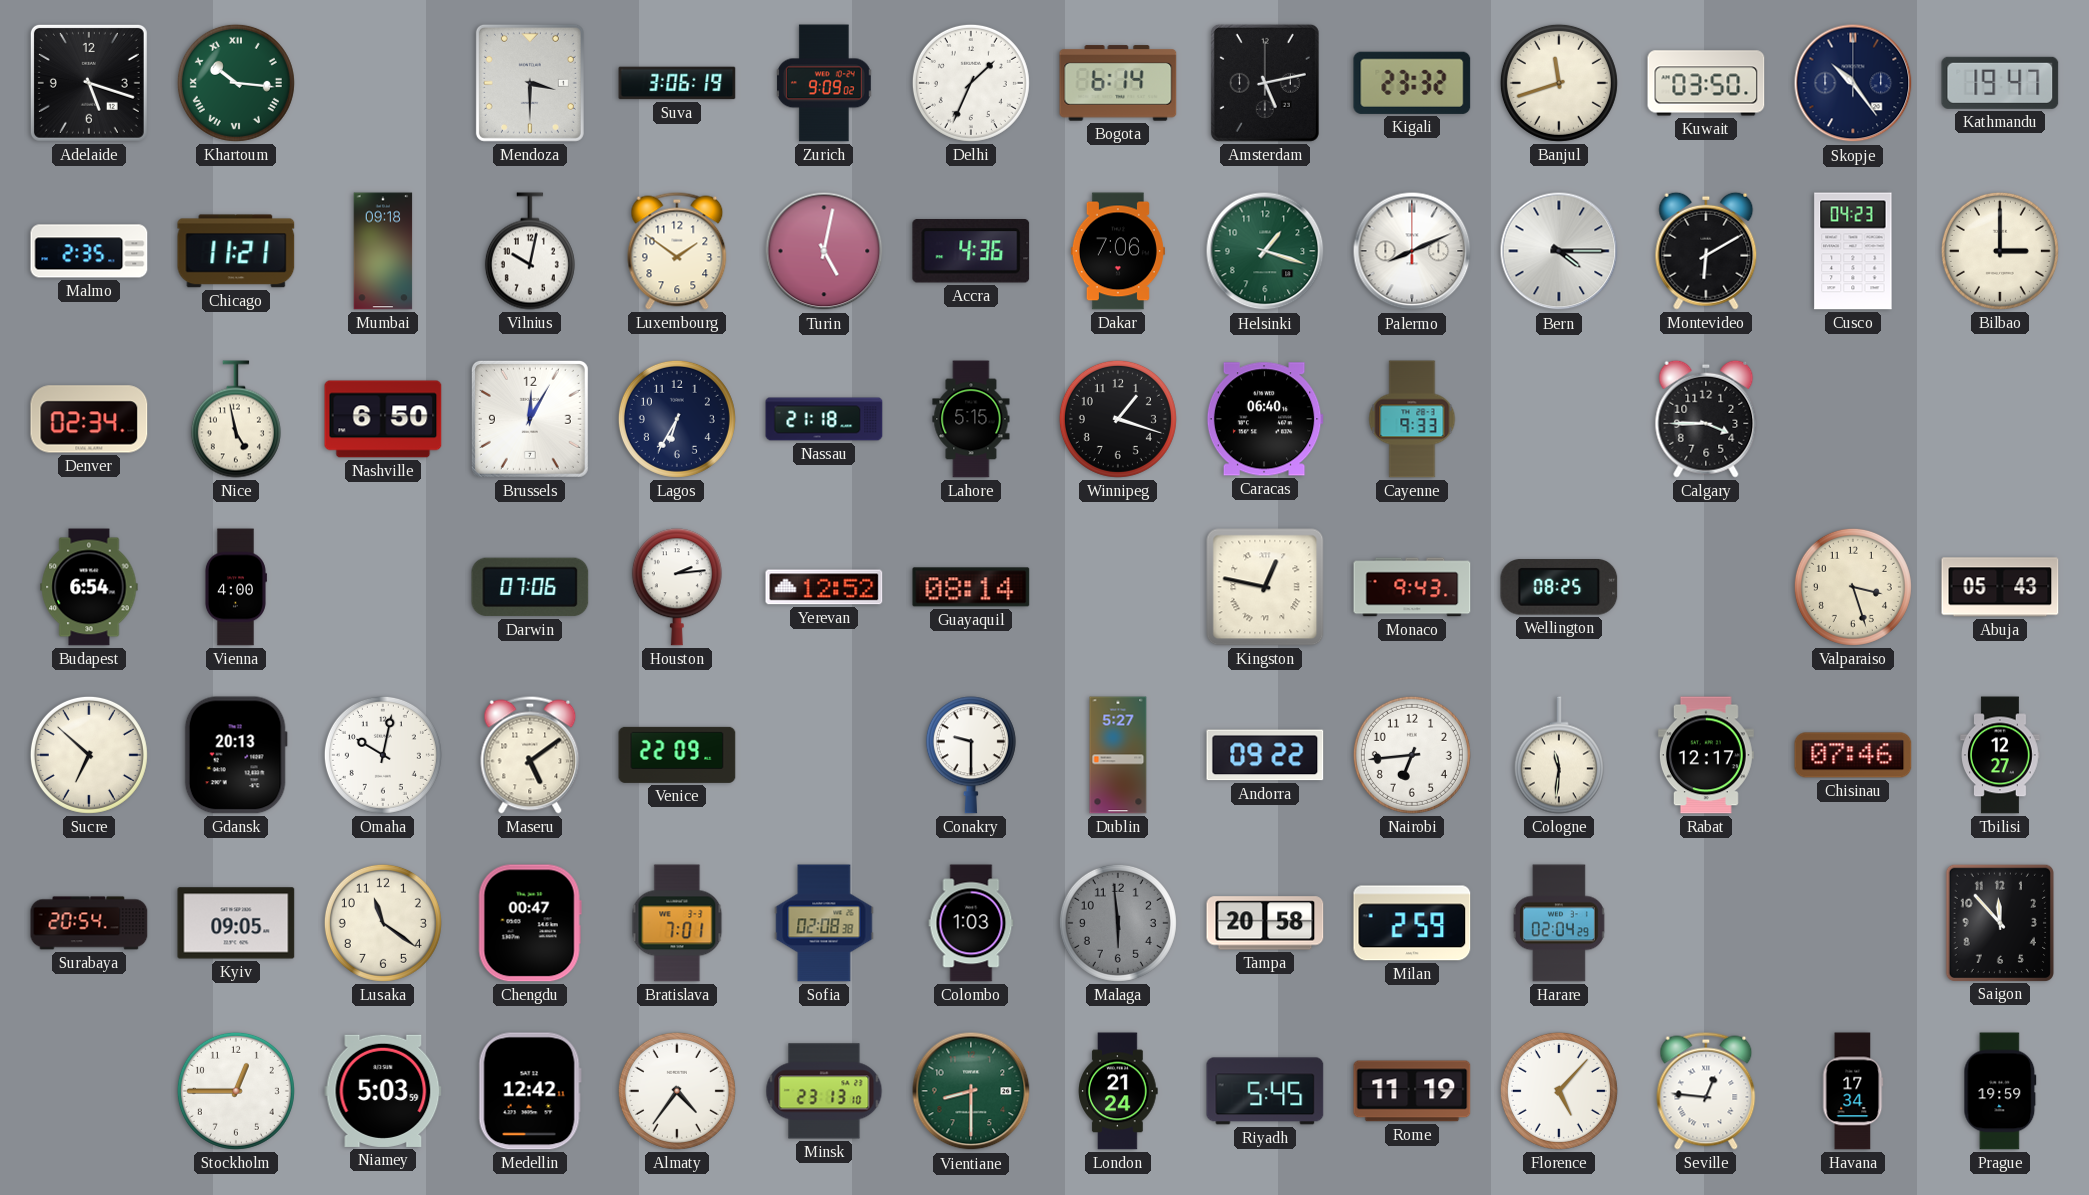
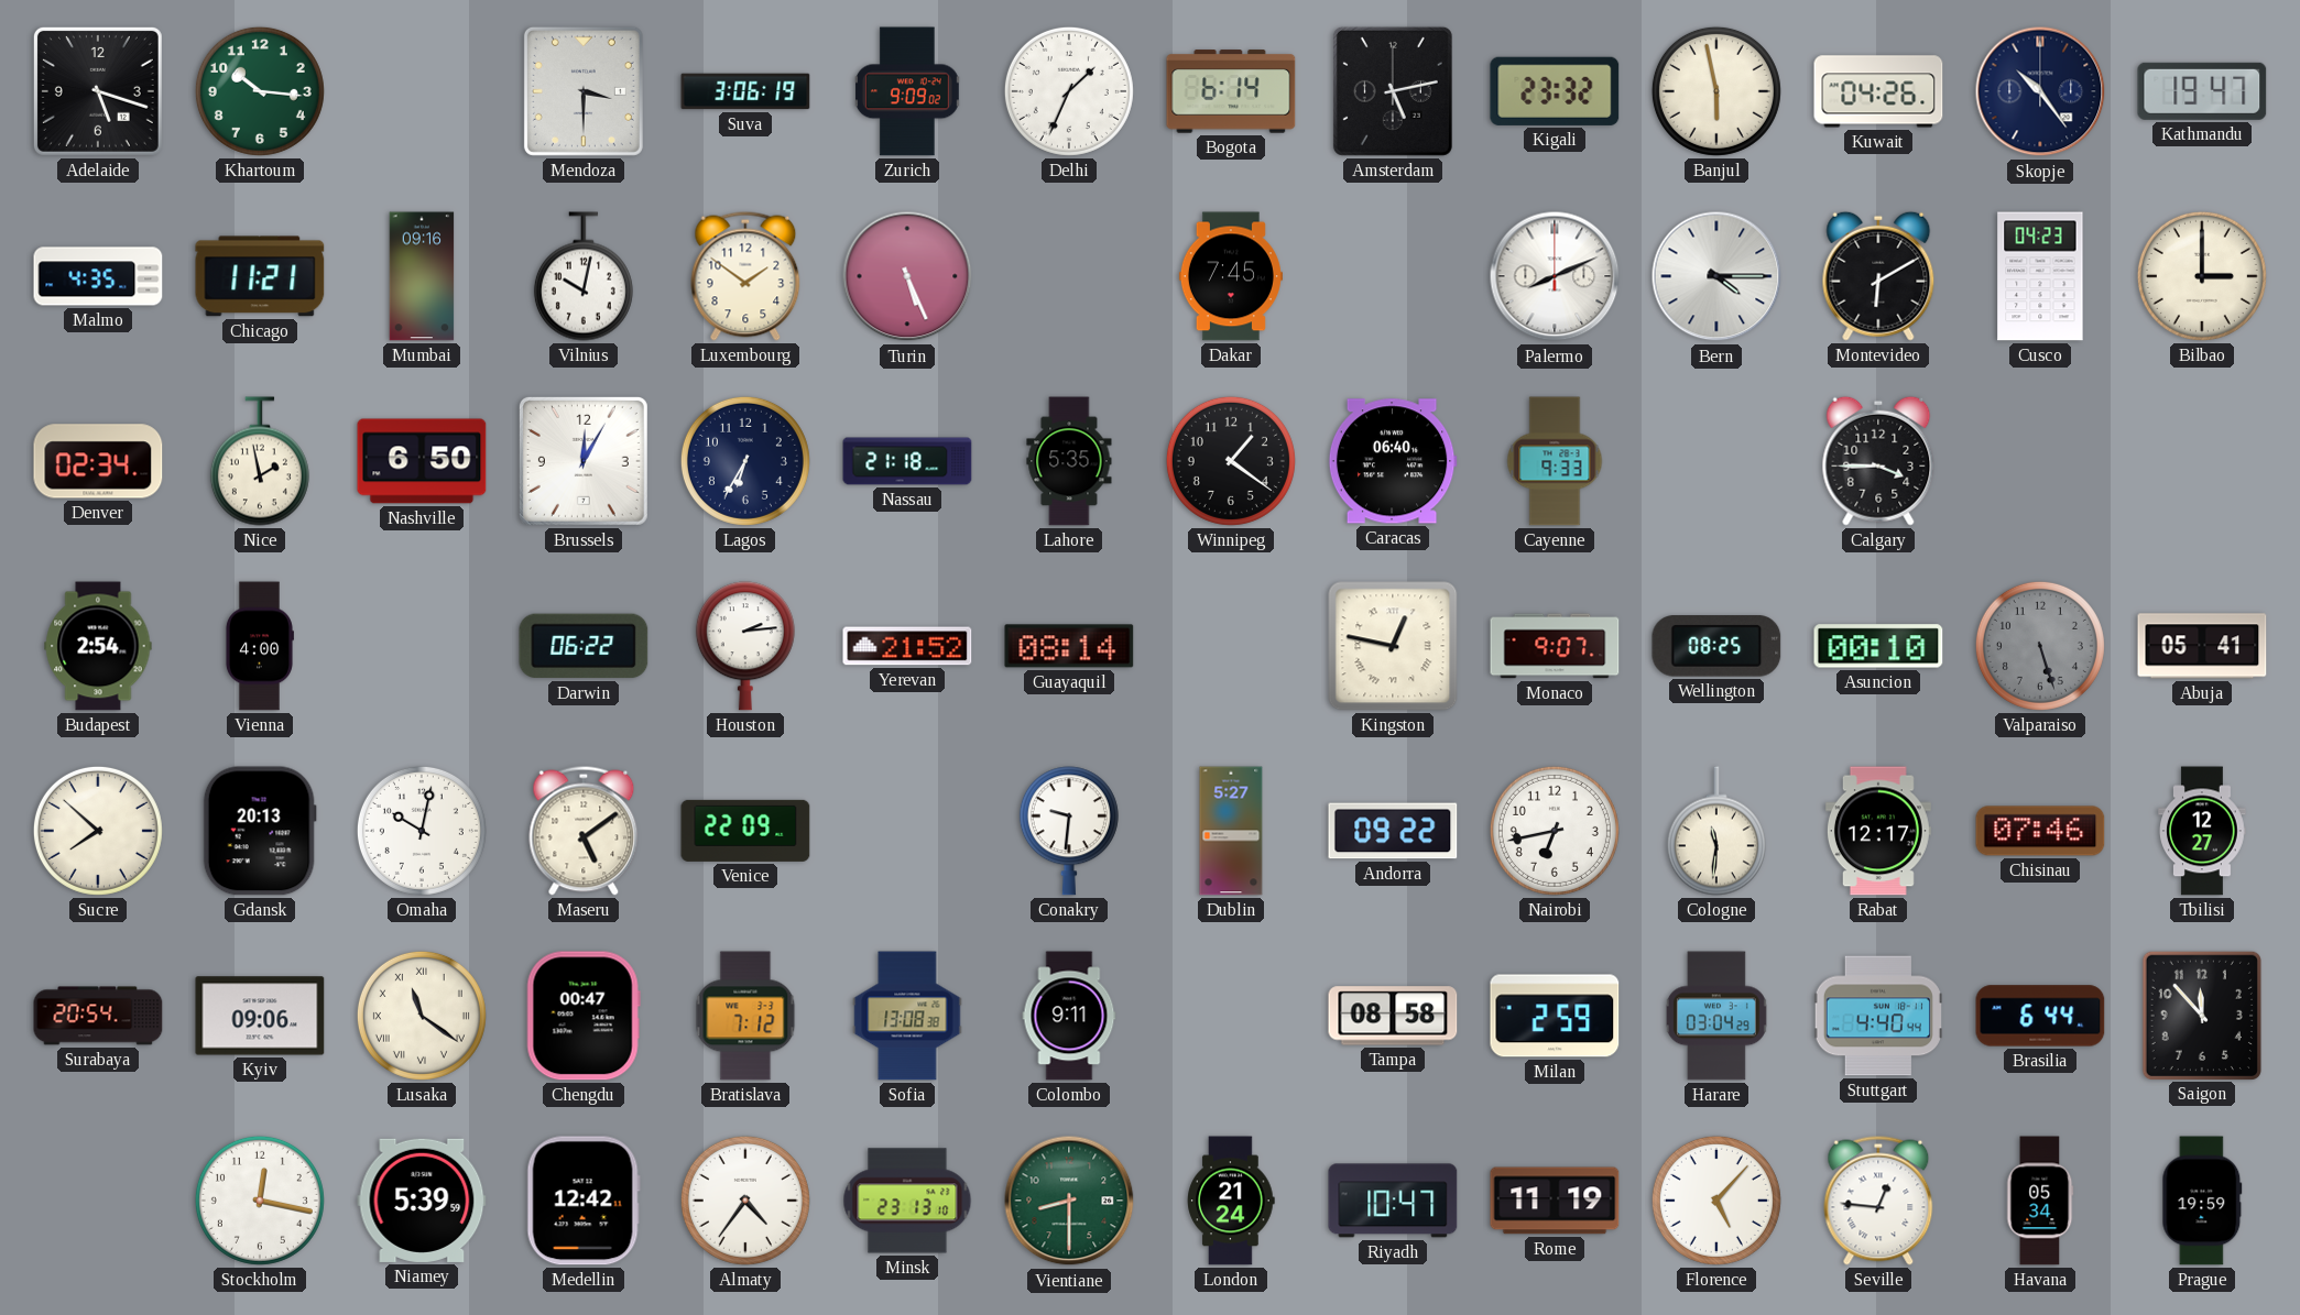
Khartoum numerals: Roman -> Arabic (260, 91)
Banjul: 11:42 -> 5:58 (1716, 91)
Kuwait: 03:50 -> 04:26 (1878, 91)
Malmo: 2:35 -> 4:35 (98, 276)
Mumbai: 09:18 -> 09:16 (422, 276)
Turin: 5:02 -> 5:26 (907, 276)
Accra: 4:36 -> none (971, 251)
Dakar: 7:06 -> 7:45 (1231, 276)
Helsinki: 1:18 -> none (1265, 251)
Nice: 4:58 -> 1:58 (260, 461)
Lahore: 5:15 -> 5:35 (1069, 461)
Winnipeg: 1:18 -> 1:21 (1231, 461)
Budapest: 6:54 -> 2:54 (98, 646)
Darwin: 07:06 -> 06:22 (584, 646)
Yerevan: 12:52 -> 21:52 (907, 646)
Monaco: 9:43 -> 9:07 (1555, 646)
Asuncion: none -> 00:10 (1878, 646)
Valparaiso: 3:27 -> 5:27 (2040, 646)
Valparaiso dial: cream -> grey (2040, 646)
Abuja: 05:43 -> 05:41 (2202, 646)
Sucre: 6:52 -> 7:52 (98, 831)
Conakry: 9:30 -> 9:31 (1069, 831)
Nairobi: 6:44 -> 6:43 (1555, 831)
Kyiv: 09:05 -> 09:06 (260, 1016)
Lusaka numerals: Arabic -> Roman (422, 1016)
Bratislava: 7:01 -> 7:12 (745, 1016)
Sofia: 02:08 -> 13:08 (907, 1016)
Colombo: 1:03 -> 9:11 (1069, 1016)
Malaga: 5:59 -> none (1118, 923)
Tampa: 20:58 -> 08:58 (1393, 1016)
Harare: 02:04 -> 03:04 (1716, 1016)
Stuttgart: none -> 4:40 (1878, 1016)
Brasilia: none -> 6:44 (2040, 1016)
Stockholm: 12:45 -> 12:17 (260, 1201)
Niamey: 5:03 -> 5:39 (422, 1201)
Riyadh: 5:45 -> 10:47 (1393, 1201)
Havana: 17:34 -> 05:34 (2040, 1201)
